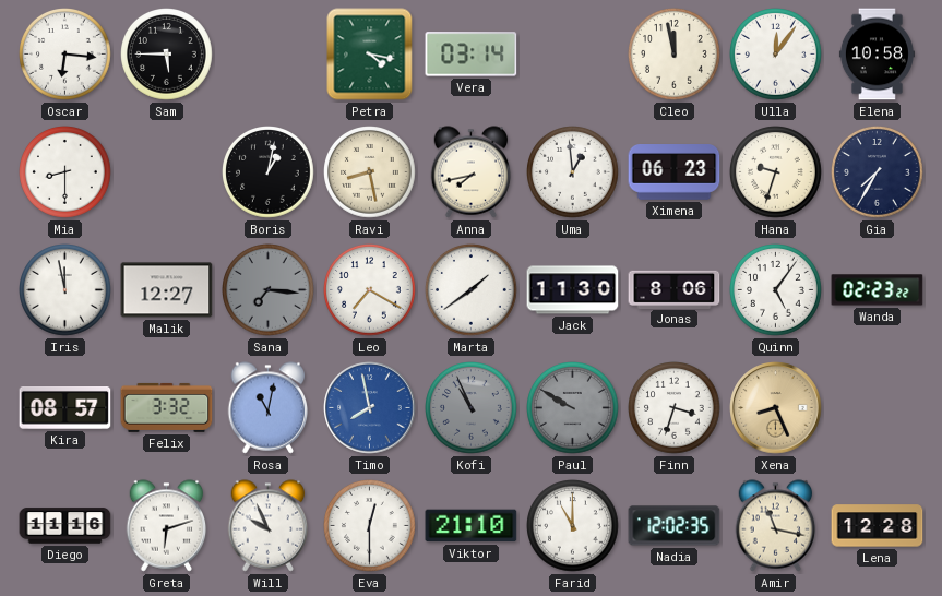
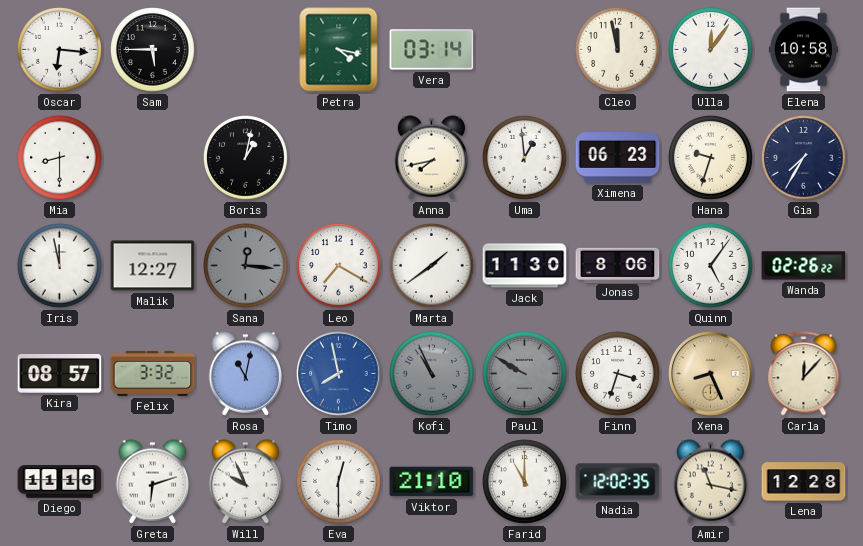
Ravi: 8:28 -> none (370, 172)
Sana: 7:16 -> 12:16 (246, 266)
Wanda: 02:23 -> 02:26 (804, 266)
Carla: none -> 12:07 (804, 374)
